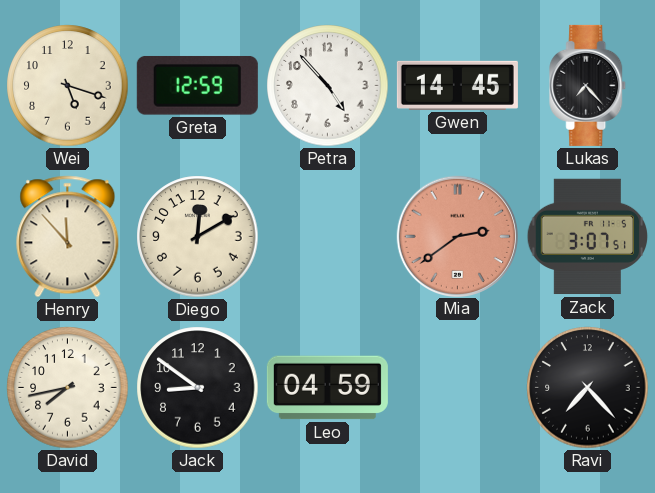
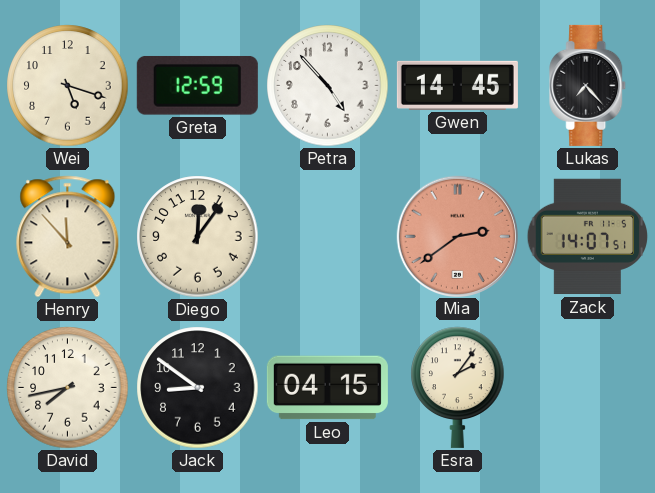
Diego: 12:10 -> 12:06 (198, 237)
Zack: 3:07 -> 14:07 (588, 237)
Leo: 04:59 -> 04:15 (327, 388)
Esra: none -> 2:06 (458, 387)
Ravi: 7:23 -> none (588, 388)
